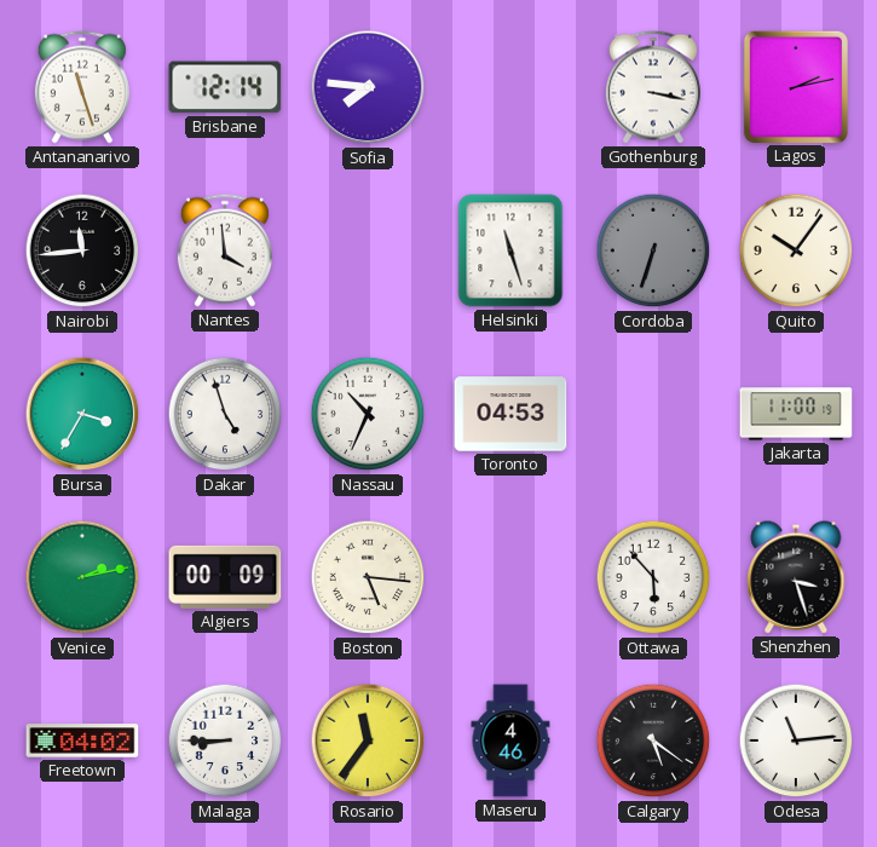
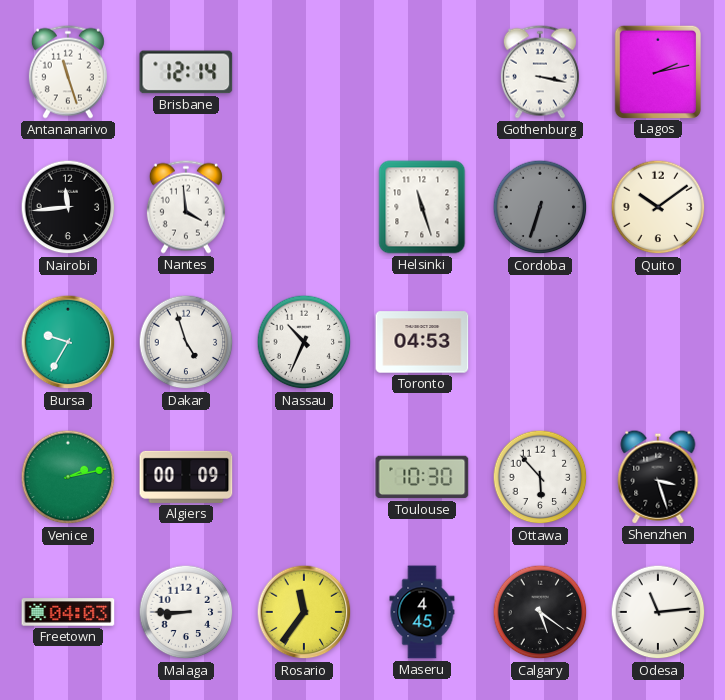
Sofia: 7:46 -> none (368, 87)
Quito: 10:06 -> 10:09 (658, 207)
Bursa: 3:35 -> 9:35 (68, 342)
Jakarta: 11:00 -> none (796, 414)
Boston: 5:16 -> none (368, 577)
Toulouse: none -> 10:30 (422, 477)
Freetown: 04:02 -> 04:03 (68, 612)
Maseru: 4:46 -> 4:45 (422, 612)
